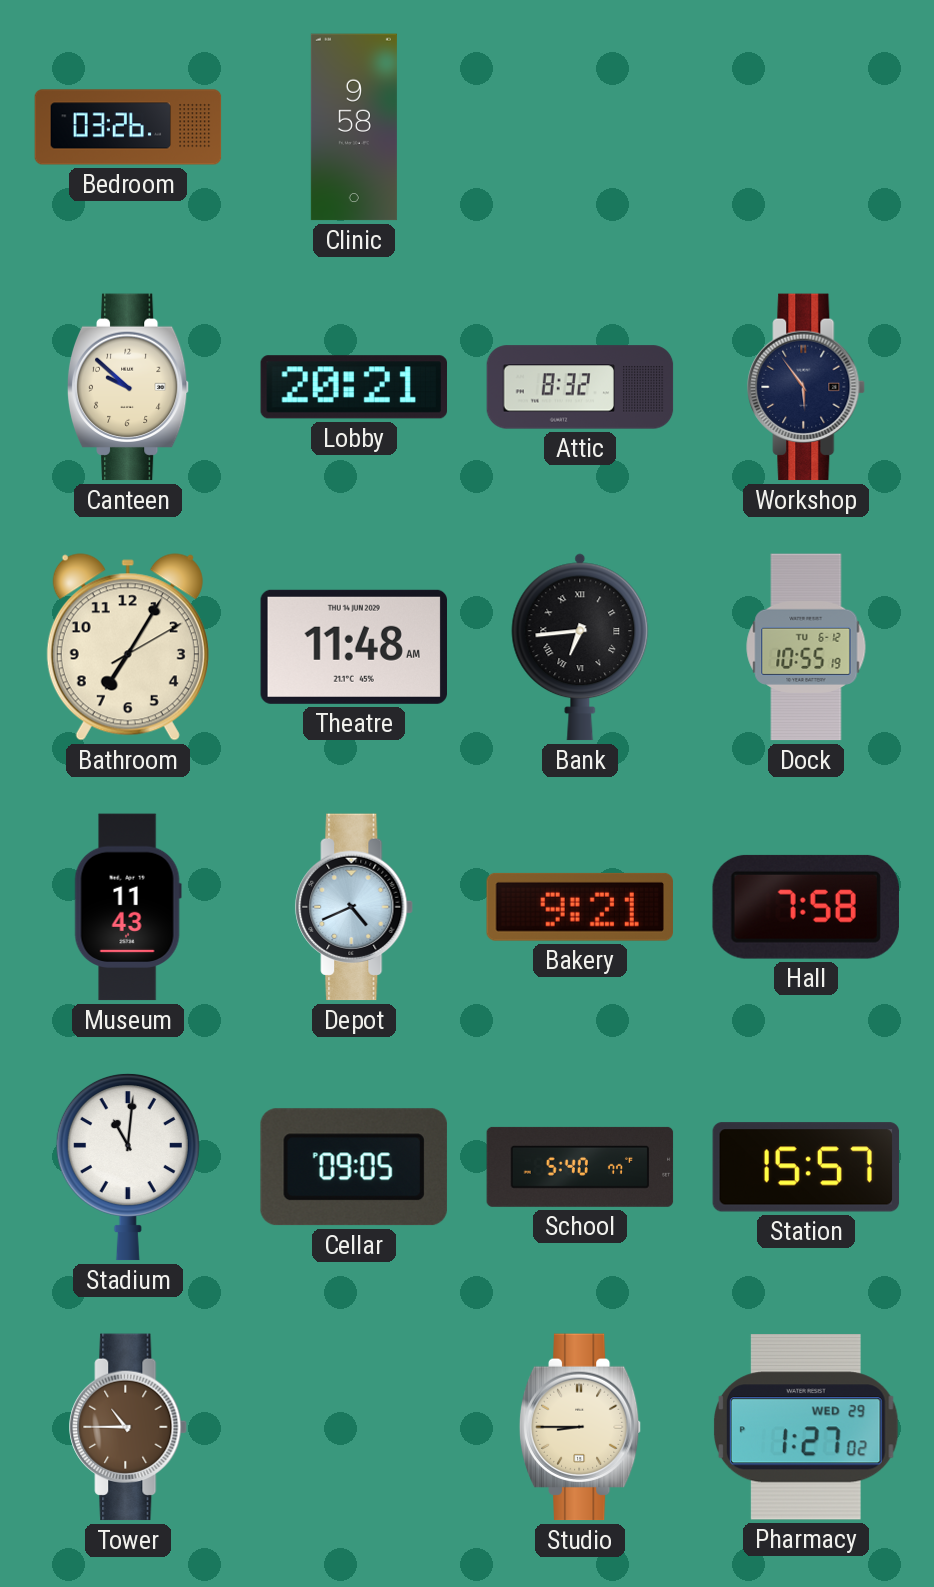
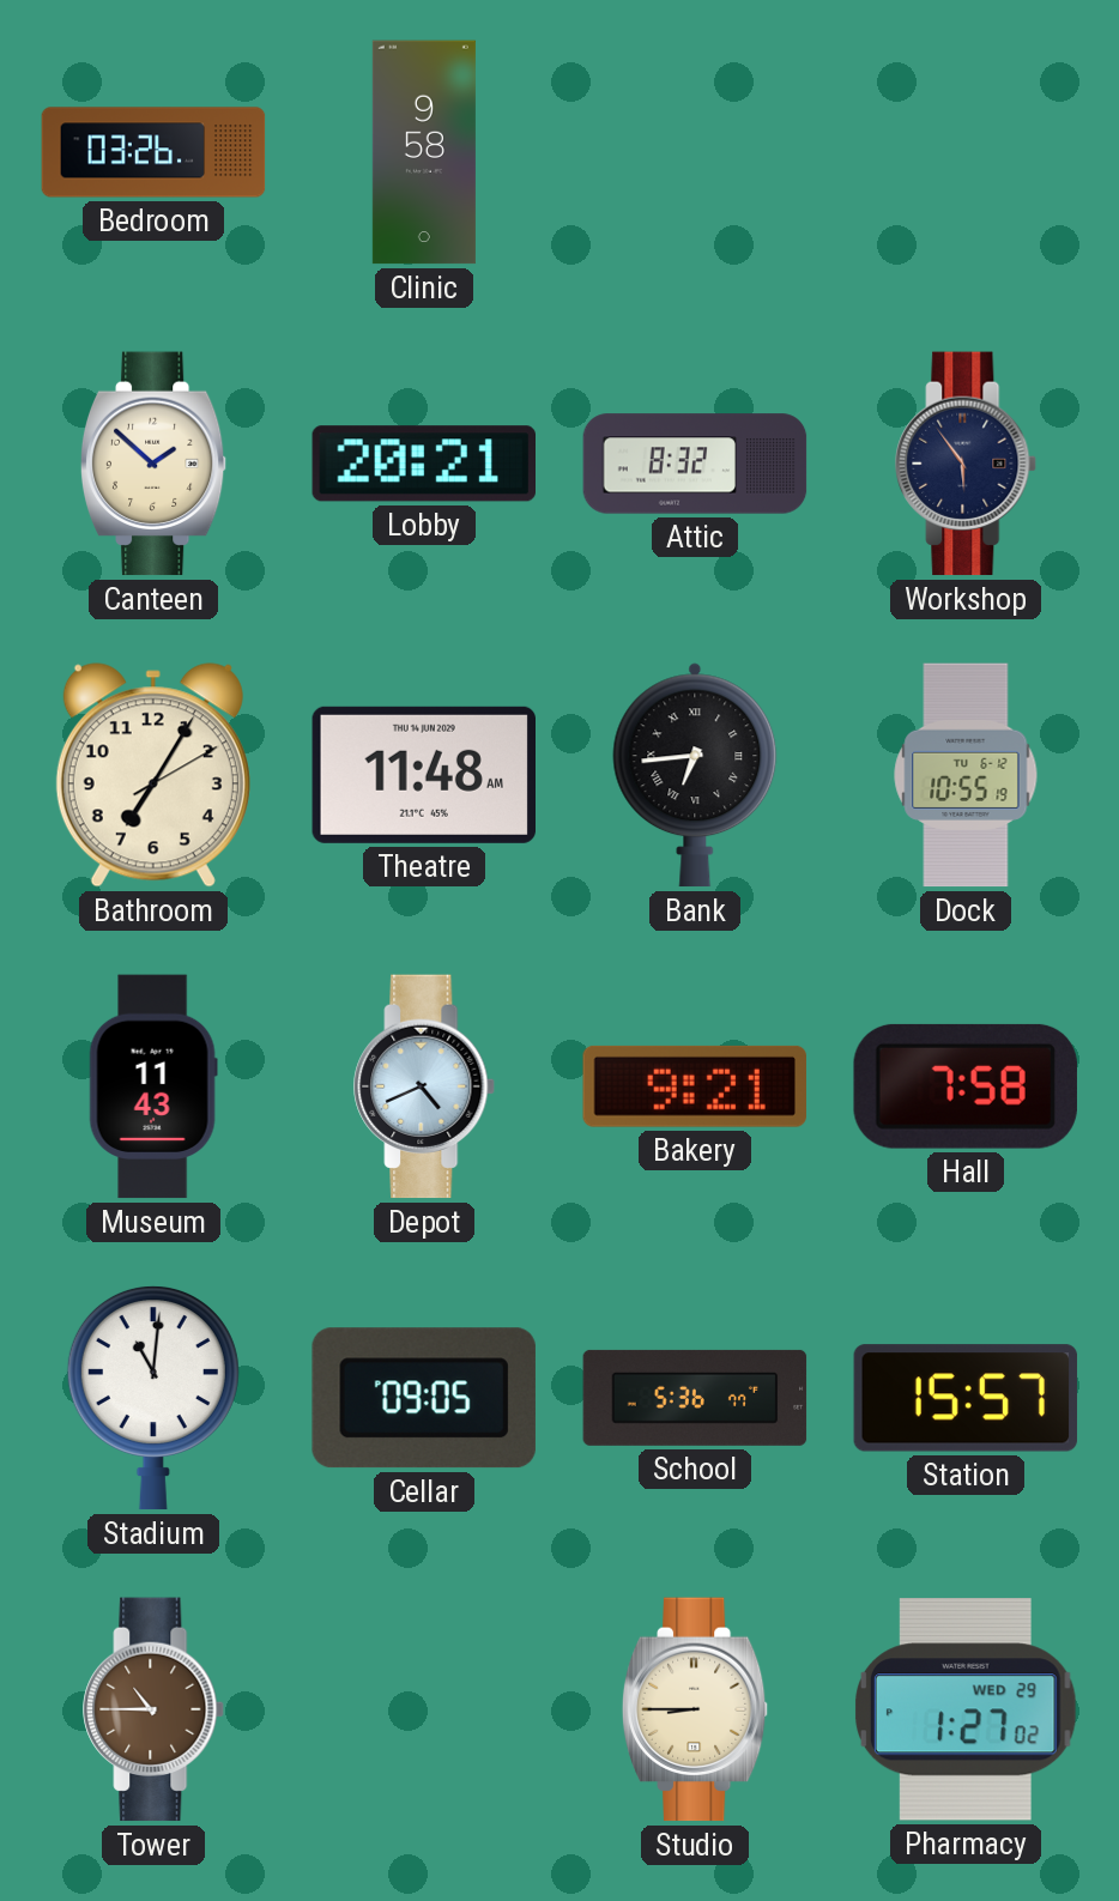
Canteen: 9:52 -> 1:52 (153, 464)
School: 5:40 -> 5:36 (695, 1398)
